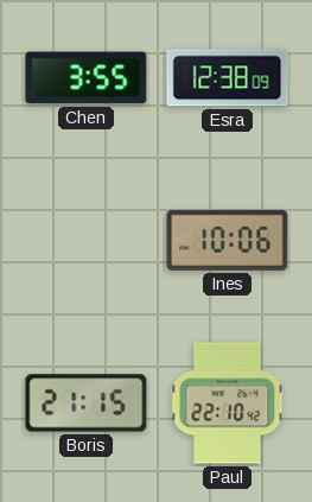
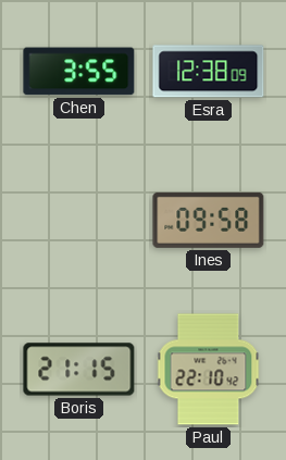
Ines: 10:06 -> 09:58 (209, 220)
